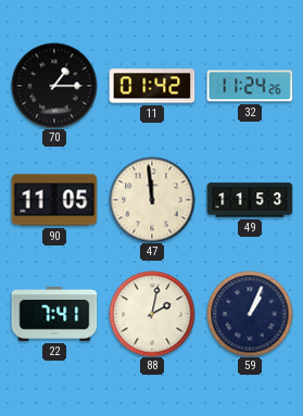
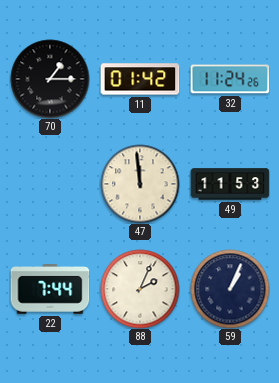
90: 11:05 -> none (54, 200)
22: 7:41 -> 7:44 (50, 290)
88: 2:02 -> 2:04 (140, 289)
